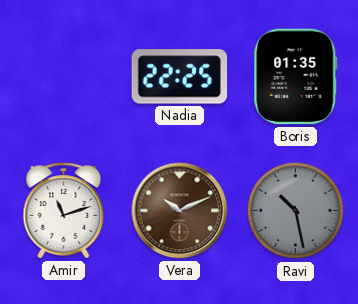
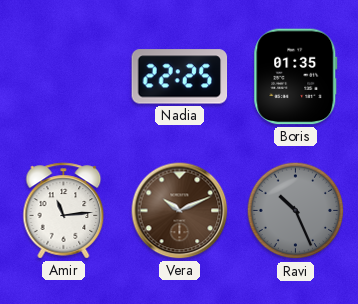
Amir: 11:12 -> 11:14 (64, 211)
Ravi: 10:28 -> 10:26 (296, 211)
